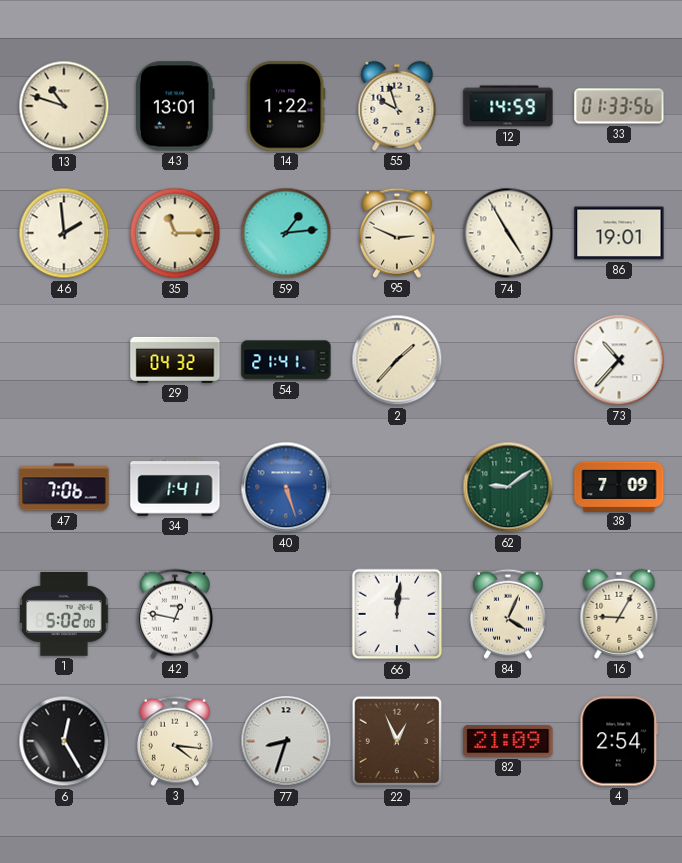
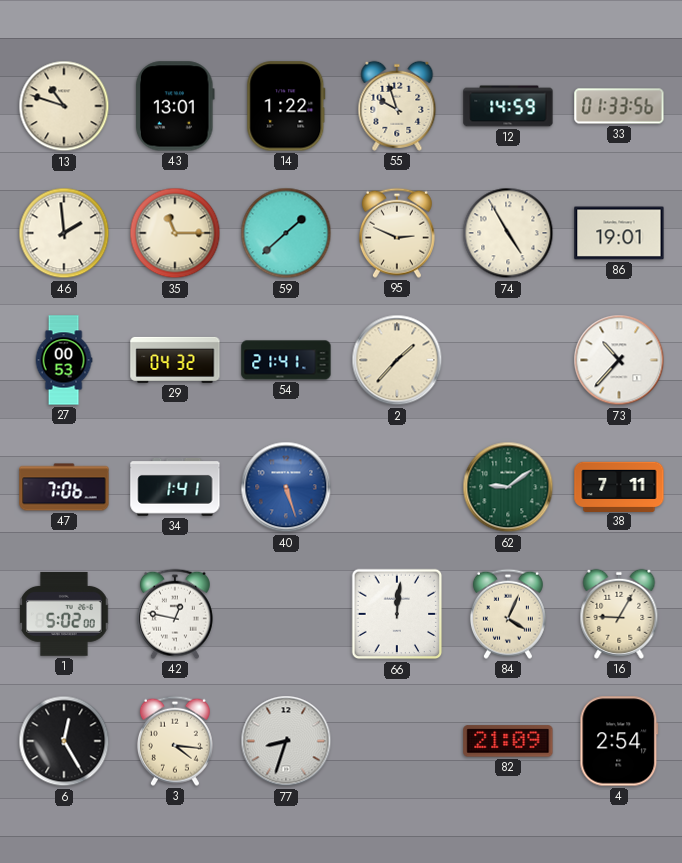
59: 1:14 -> 1:38 (286, 233)
27: none -> 00:53 (64, 360)
38: 7:09 -> 7:11 (619, 486)
22: 12:56 -> none (397, 741)
